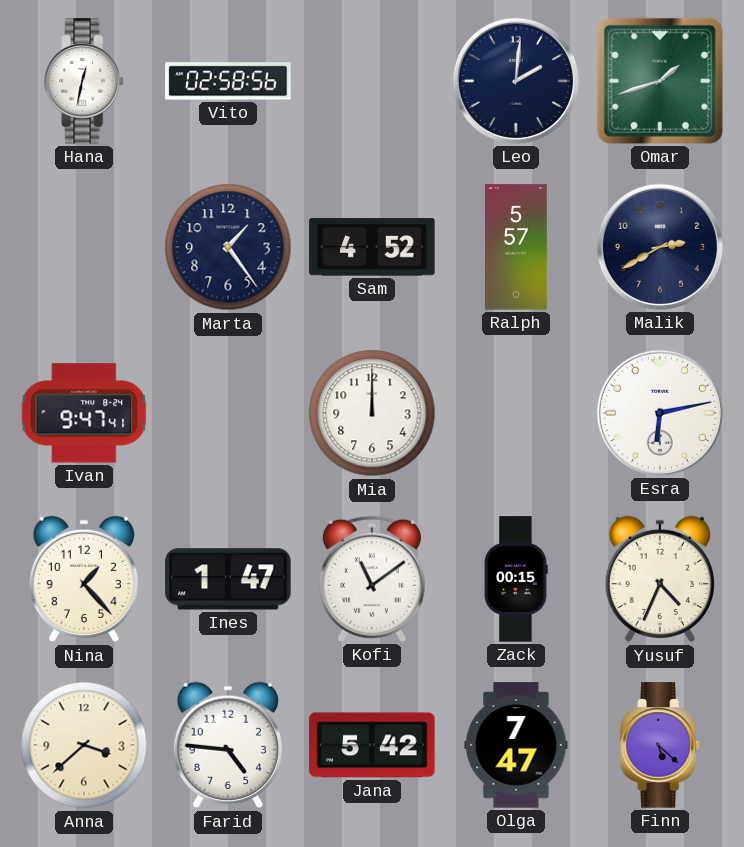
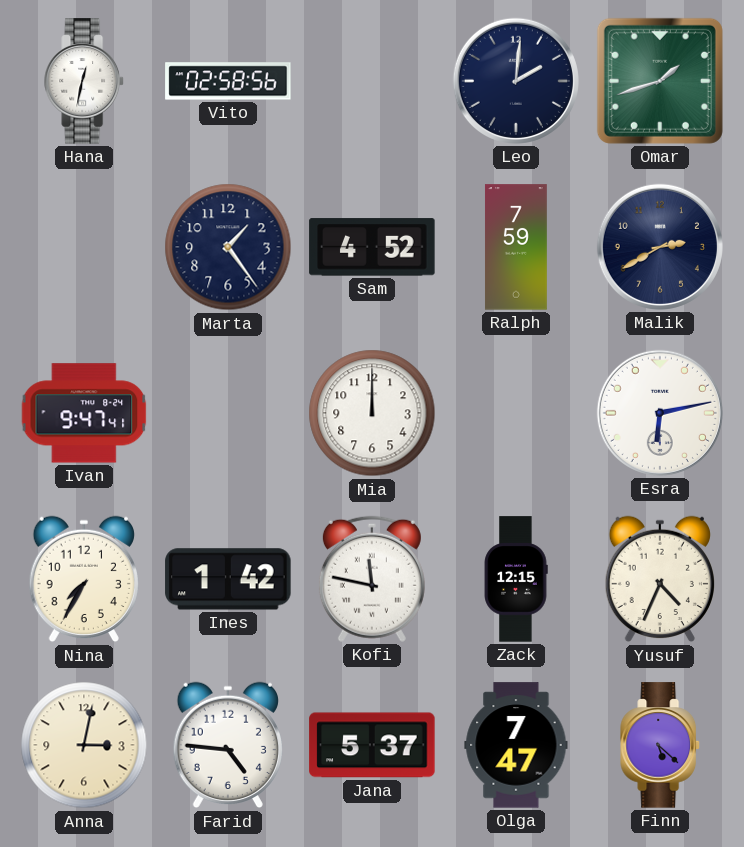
Ralph: 5:57 -> 7:59 (516, 247)
Nina: 1:23 -> 7:35 (84, 579)
Ines: 1:47 -> 1:42 (228, 579)
Kofi: 11:09 -> 11:47 (372, 579)
Zack: 00:15 -> 12:15 (516, 579)
Anna: 3:38 -> 3:02 (84, 745)
Jana: 5:42 -> 5:37 (372, 745)
